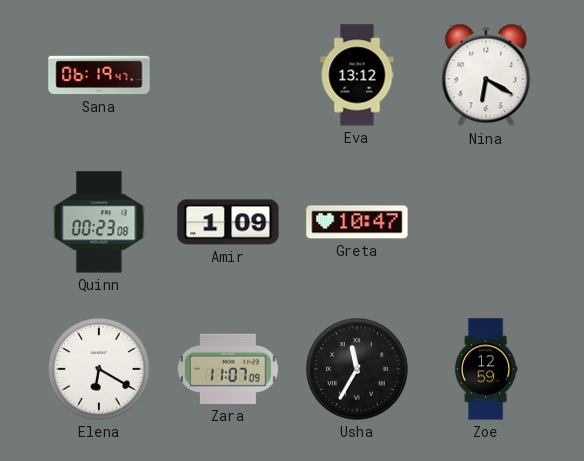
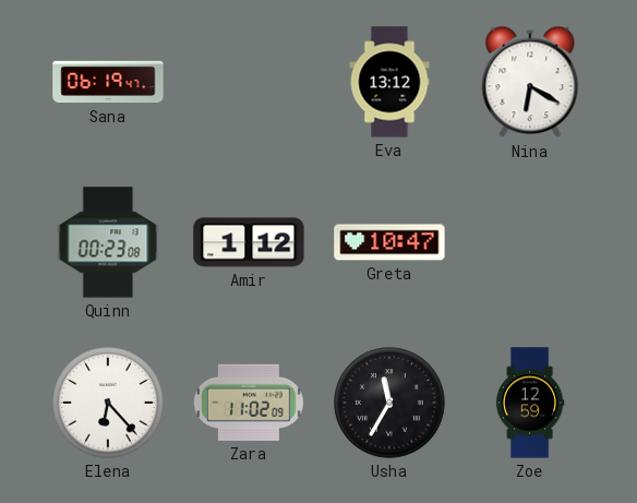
Amir: 1:09 -> 1:12 (249, 242)
Elena: 6:20 -> 6:23 (108, 403)
Zara: 11:07 -> 11:02 (249, 403)
